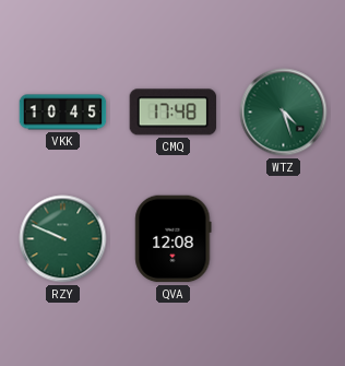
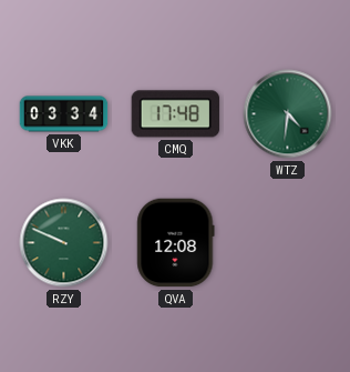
VKK: 10:45 -> 03:34 (64, 114)
WTZ: 4:27 -> 4:31 (288, 114)
